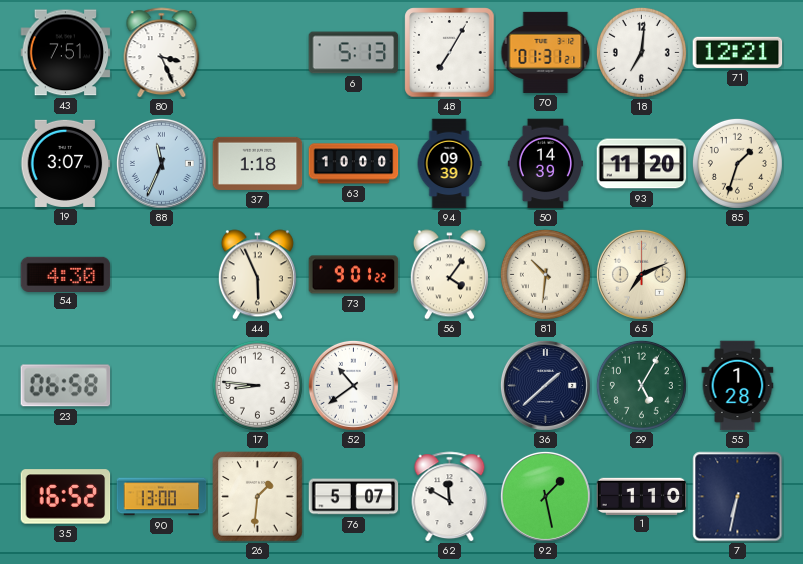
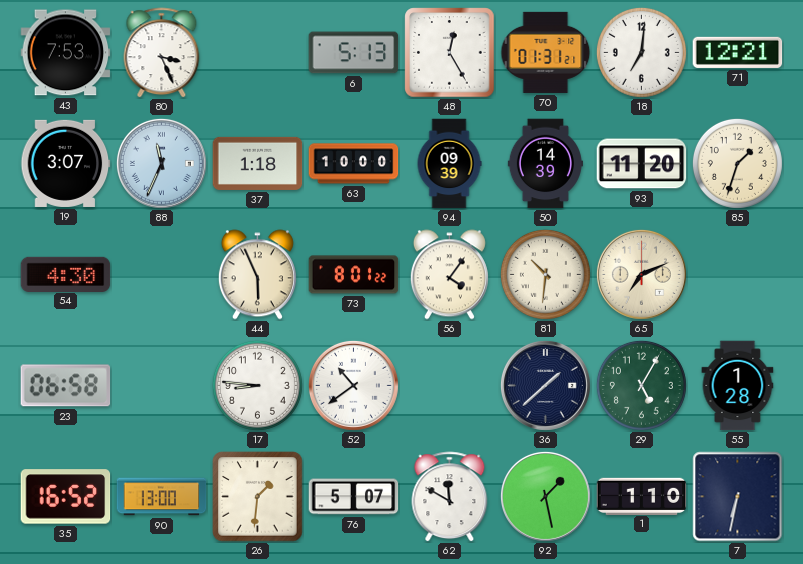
43: 7:51 -> 7:53 (66, 53)
48: 7:05 -> 12:25 (450, 53)
73: 9:01 -> 8:01 (354, 275)
